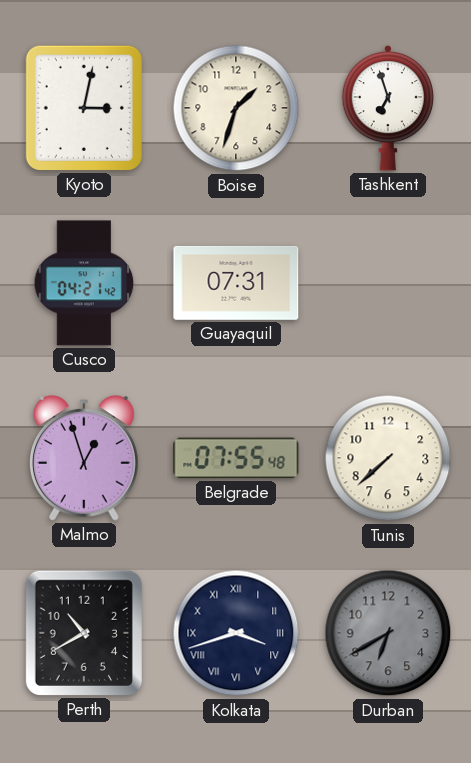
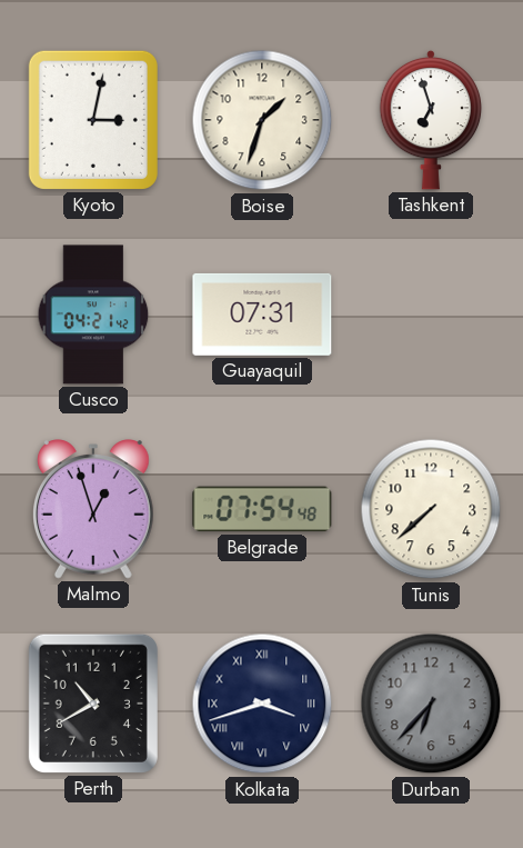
Belgrade: 07:55 -> 07:54 (262, 509)
Durban: 6:40 -> 6:37 (431, 704)
